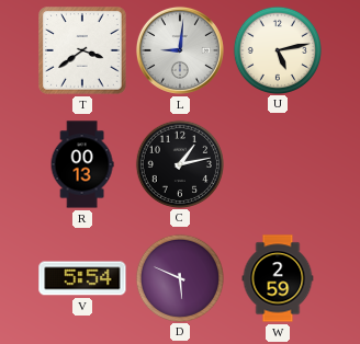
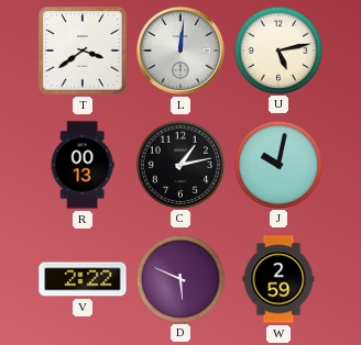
L: 9:01 -> 12:01 (180, 51)
J: none -> 10:02 (277, 164)
V: 5:54 -> 2:22 (83, 279)
